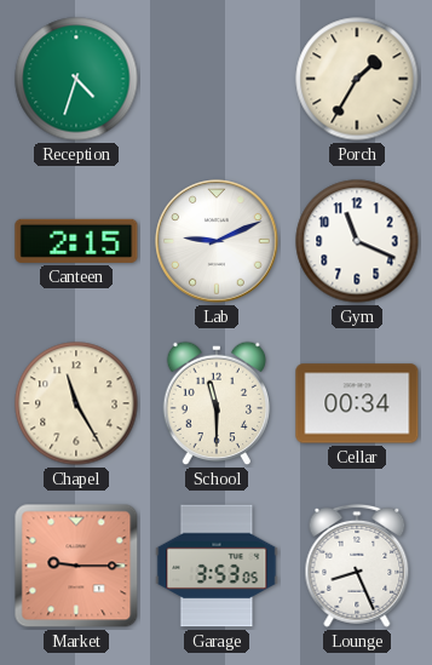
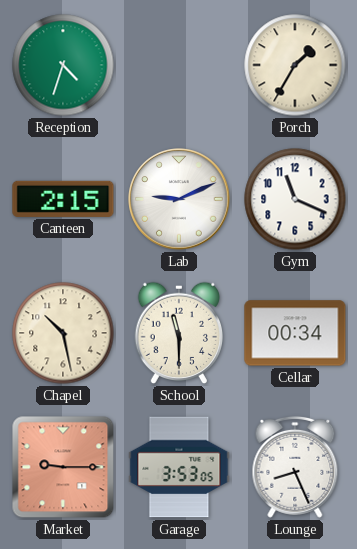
Chapel: 11:25 -> 10:28 (63, 333)
